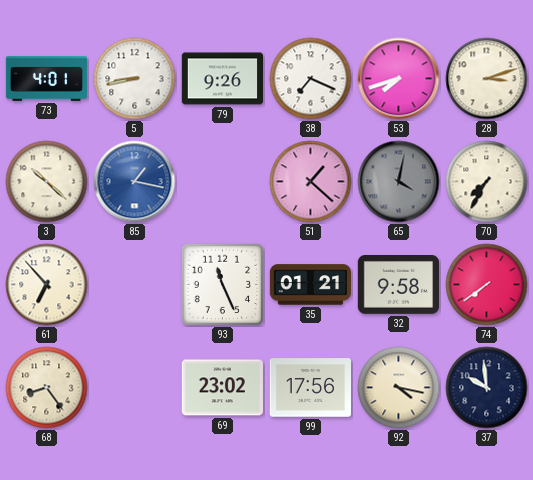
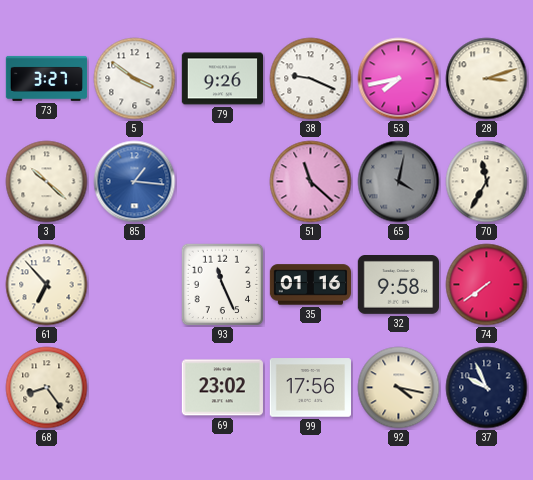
73: 4:01 -> 3:27 (47, 78)
5: 8:43 -> 3:51 (135, 79)
38: 7:19 -> 9:19 (311, 79)
53: 7:42 -> 7:43 (399, 79)
85: 1:17 -> 1:16 (135, 182)
51: 1:22 -> 11:22 (311, 182)
70: 7:35 -> 11:35 (487, 182)
35: 01:21 -> 01:16 (310, 285)
37: 9:59 -> 9:56 (487, 388)
